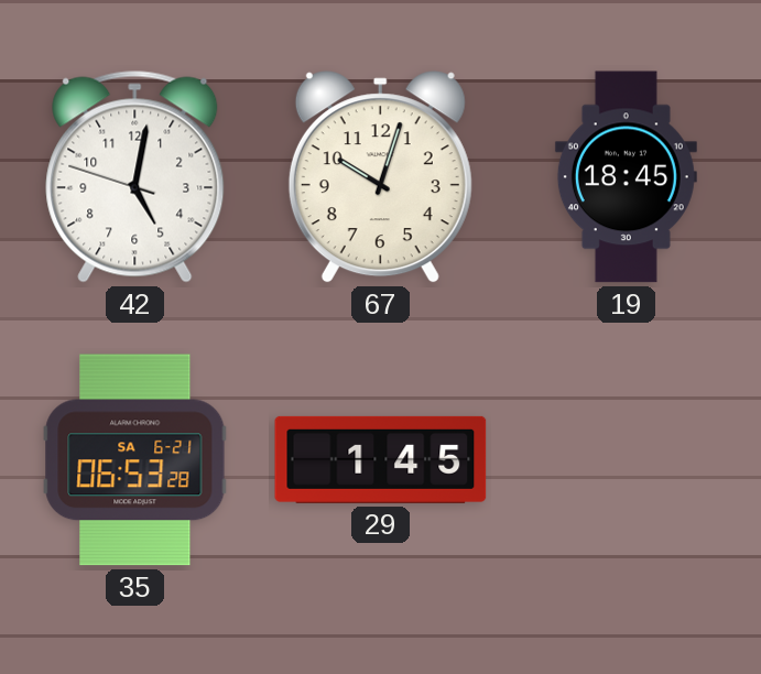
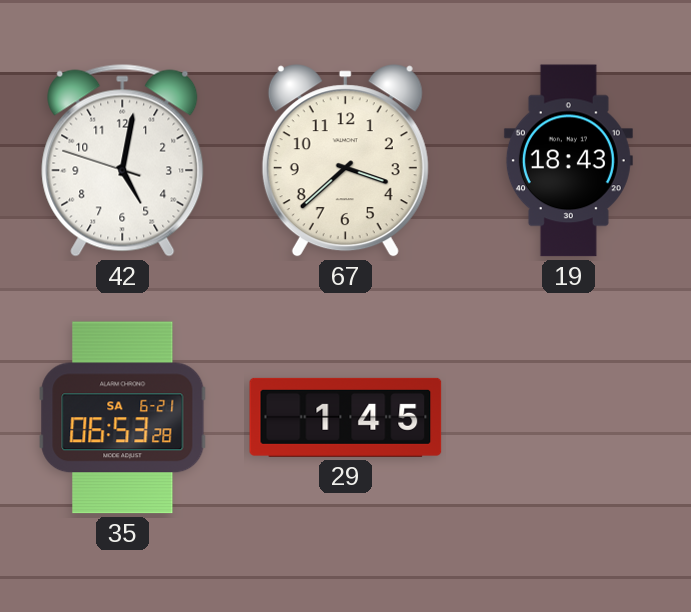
67: 10:03 -> 3:38 (345, 161)
19: 18:45 -> 18:43 (568, 161)
